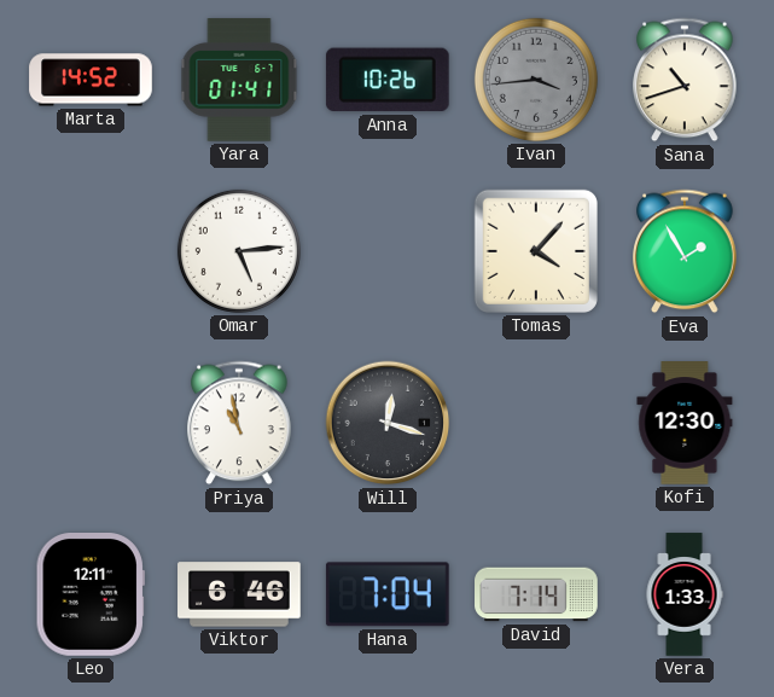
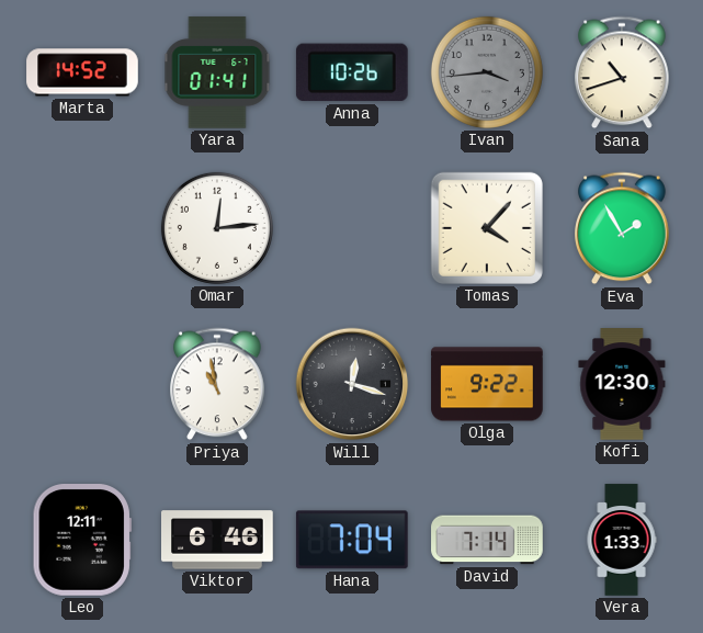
Omar: 5:14 -> 12:14 (217, 228)
Olga: none -> 9:22 (487, 384)
